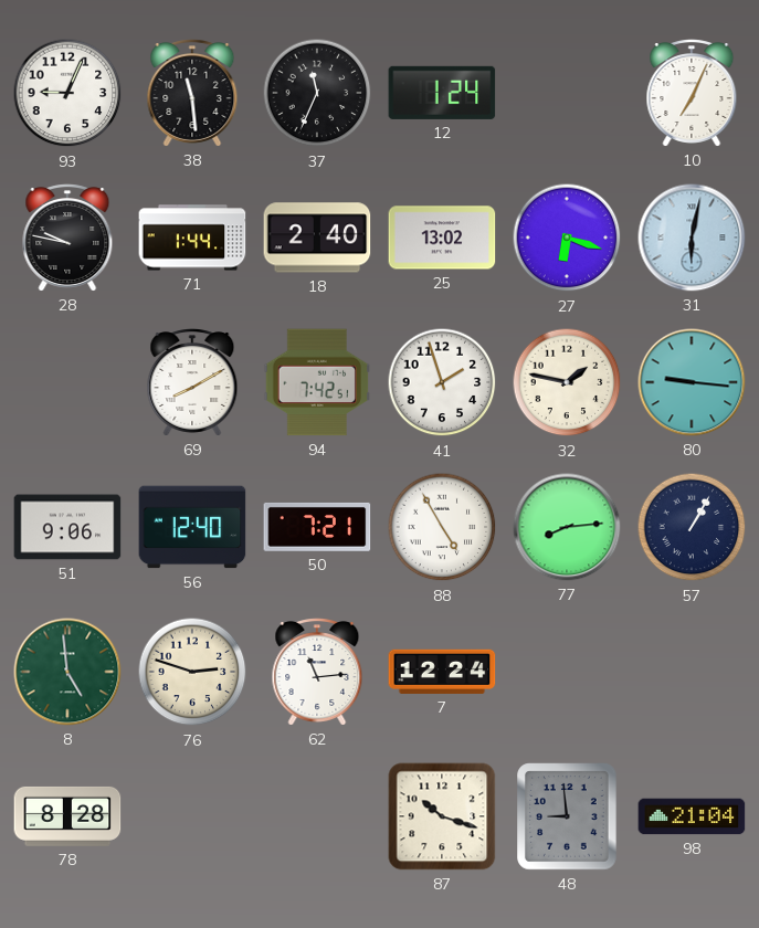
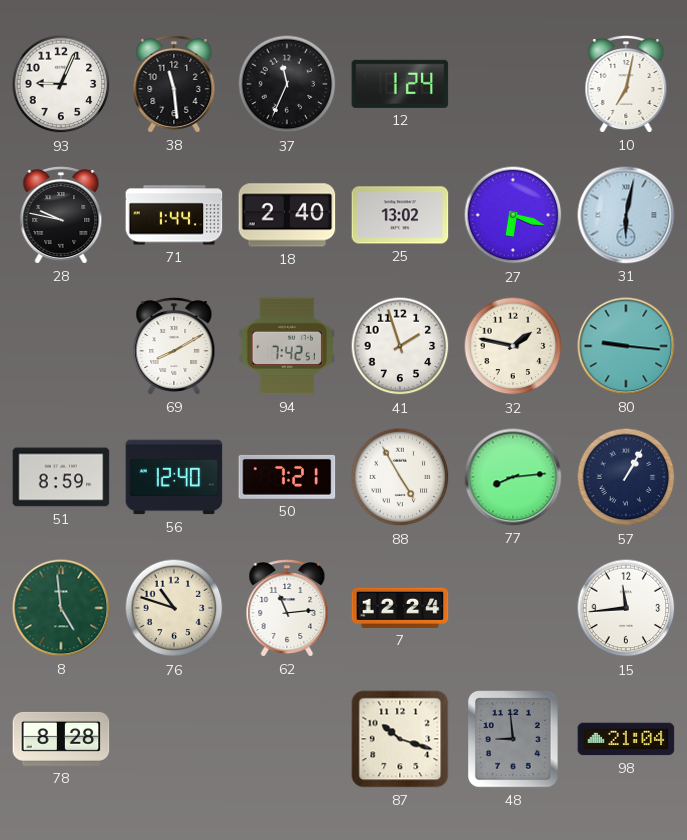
10: 7:04 -> 7:02 (626, 84)
51: 9:06 -> 8:59 (61, 477)
76: 2:48 -> 10:48 (174, 608)
15: none -> 11:44 (626, 608)
